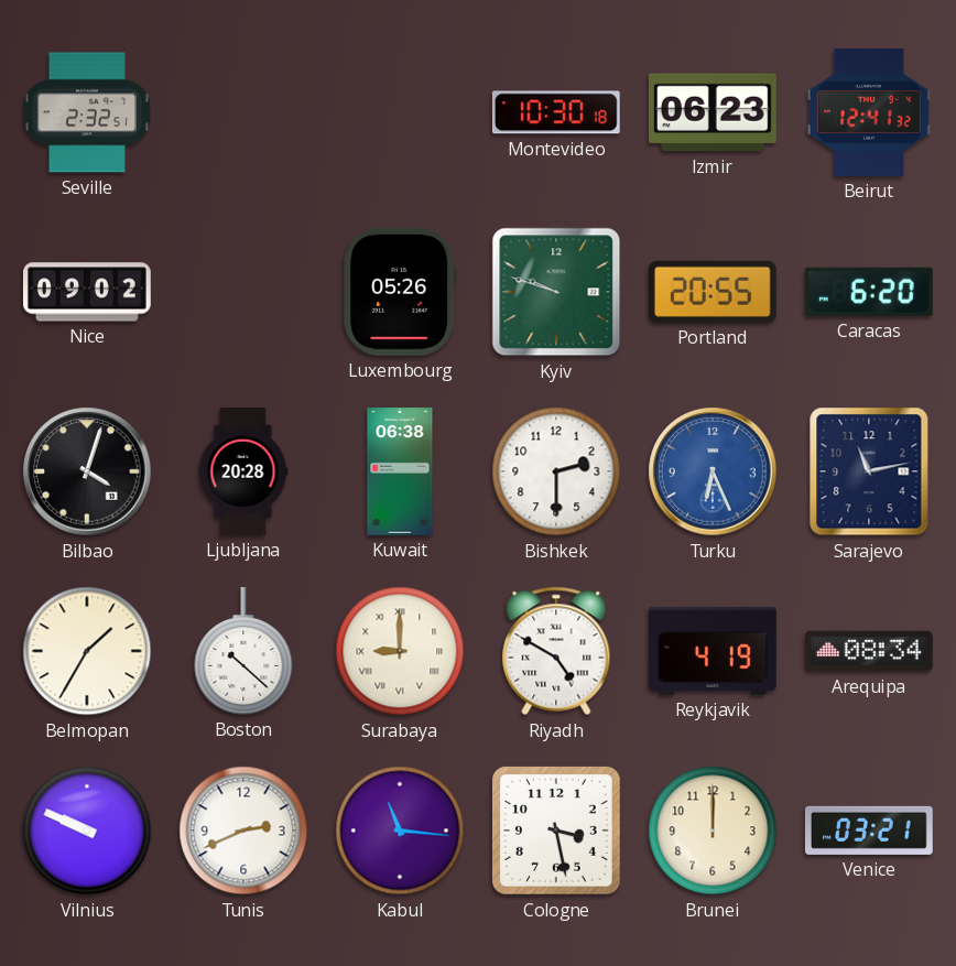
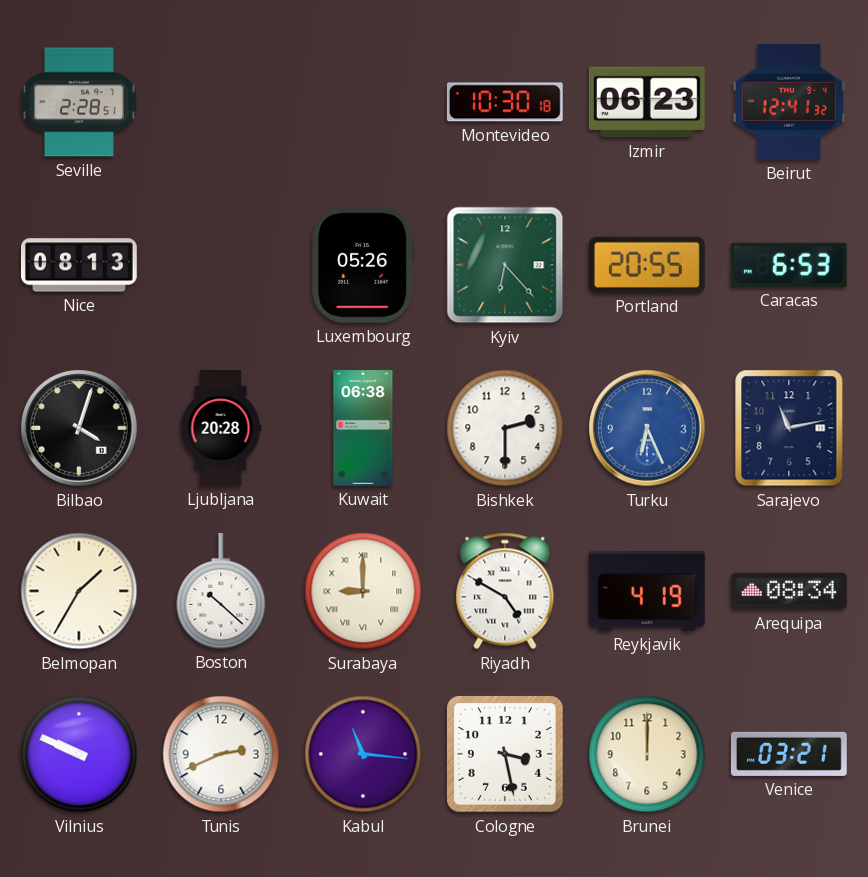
Seville: 2:32 -> 2:28 (79, 102)
Nice: 09:02 -> 08:13 (79, 265)
Kyiv: 9:48 -> 6:23 (505, 265)
Caracas: 6:20 -> 6:53 (789, 265)
